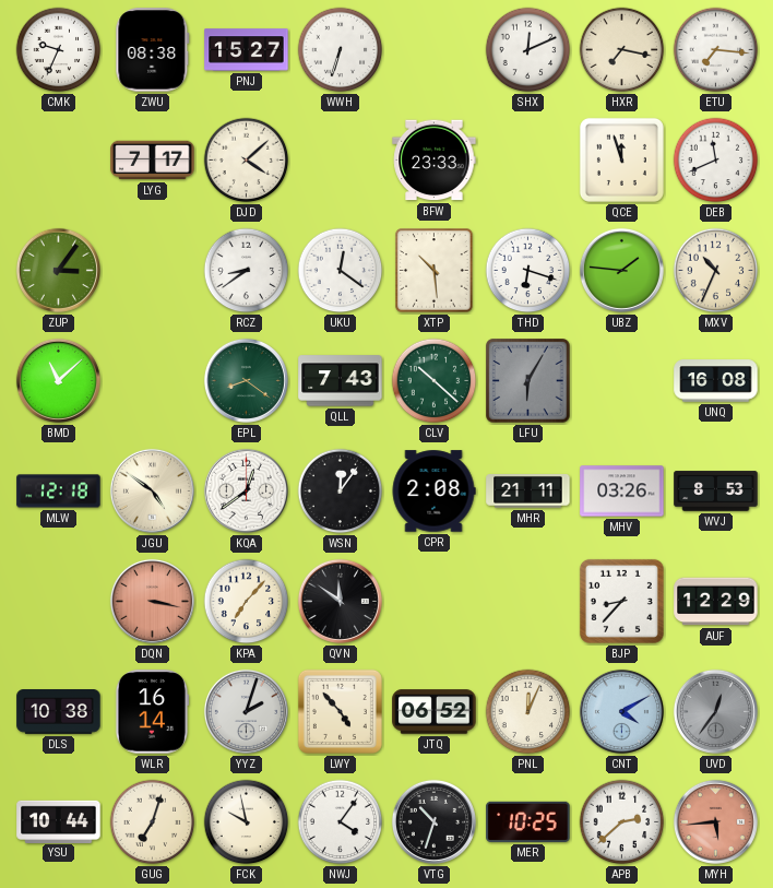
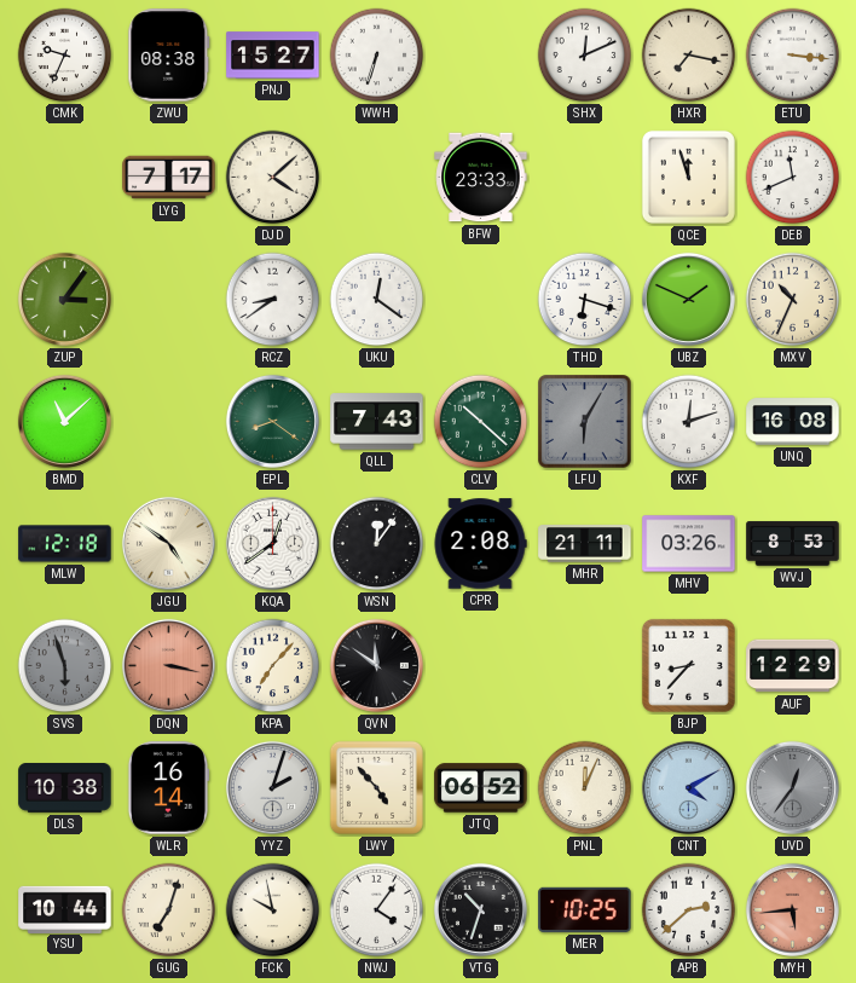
ETU: 7:16 -> 3:16 (793, 56)
XTP: 10:29 -> none (435, 271)
UBZ: 1:46 -> 1:49 (688, 299)
KXF: none -> 12:12 (689, 422)
SVS: none -> 5:57 (65, 666)
